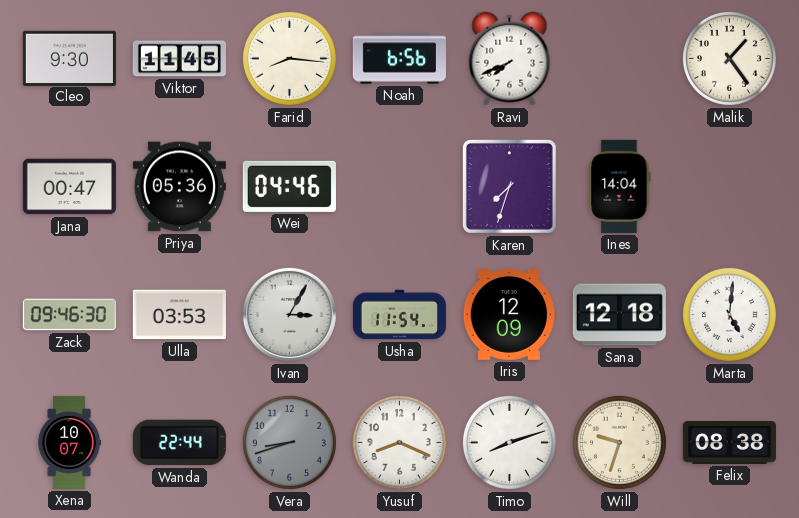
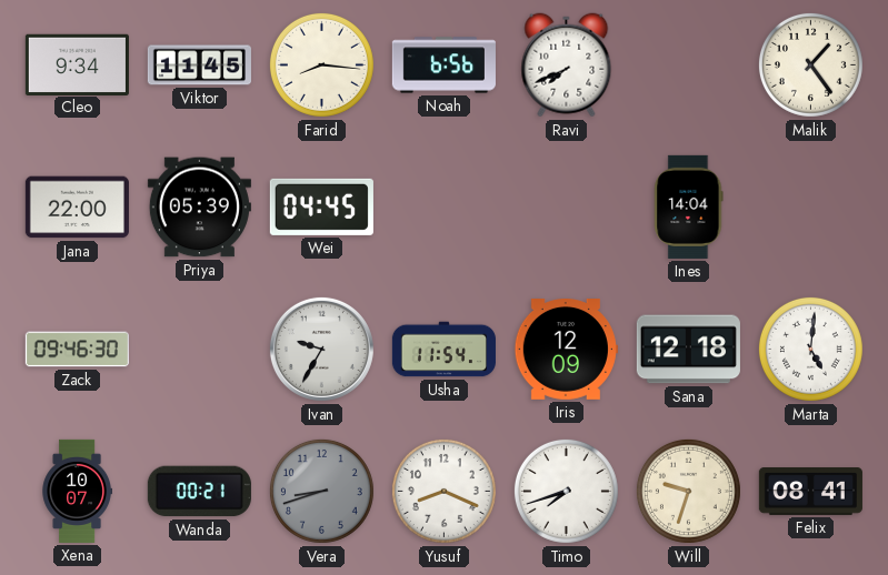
Cleo: 9:30 -> 9:34 (77, 64)
Jana: 00:47 -> 22:00 (77, 208)
Priya: 05:36 -> 05:39 (199, 208)
Wei: 04:46 -> 04:45 (321, 206)
Karen: 7:33 -> none (509, 186)
Ulla: 03:53 -> none (179, 315)
Ivan: 3:05 -> 9:35 (321, 349)
Wanda: 22:44 -> 00:21 (199, 492)
Timo: 8:12 -> 7:42 (566, 491)
Felix: 08:38 -> 08:41 (810, 492)
